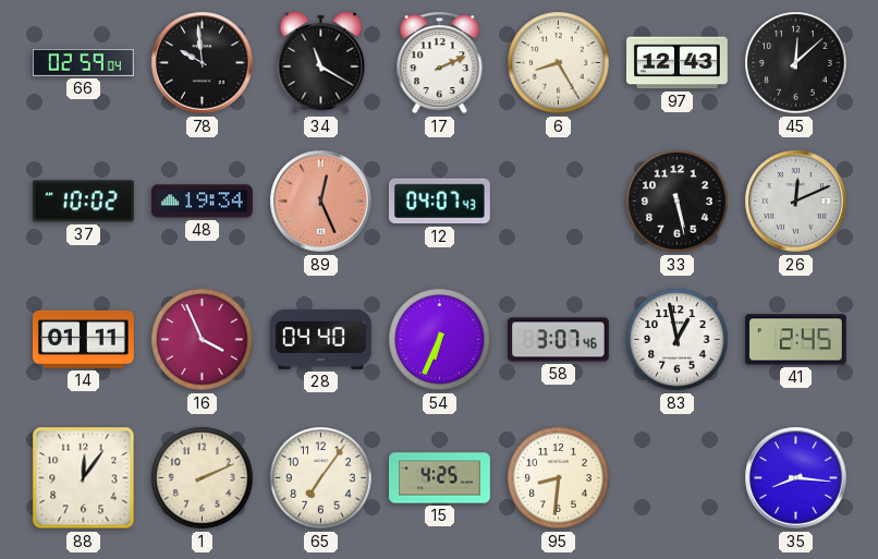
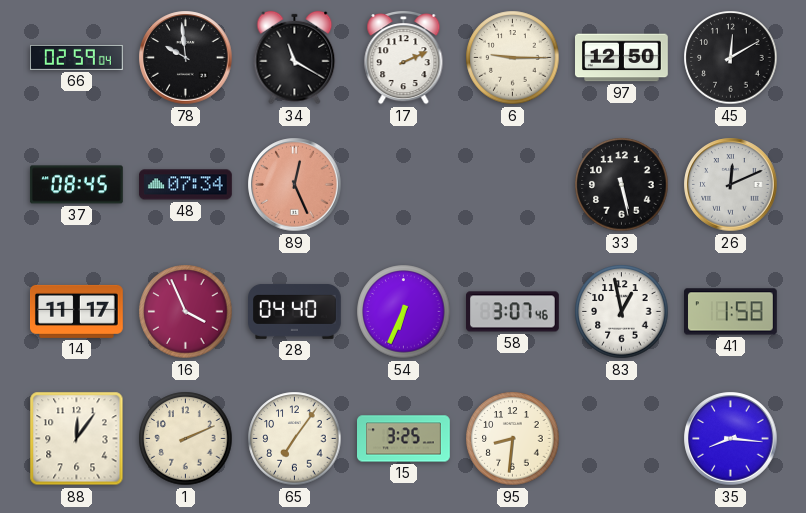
6: 8:25 -> 9:15 (513, 58)
97: 12:43 -> 12:50 (622, 58)
45: 12:08 -> 12:10 (731, 58)
37: 10:02 -> 08:45 (76, 185)
48: 19:34 -> 07:34 (186, 185)
12: 04:07 -> none (439, 202)
14: 01:11 -> 11:17 (77, 311)
41: 2:45 -> 1:58 (731, 312)
15: 4:25 -> 3:25 (404, 439)
